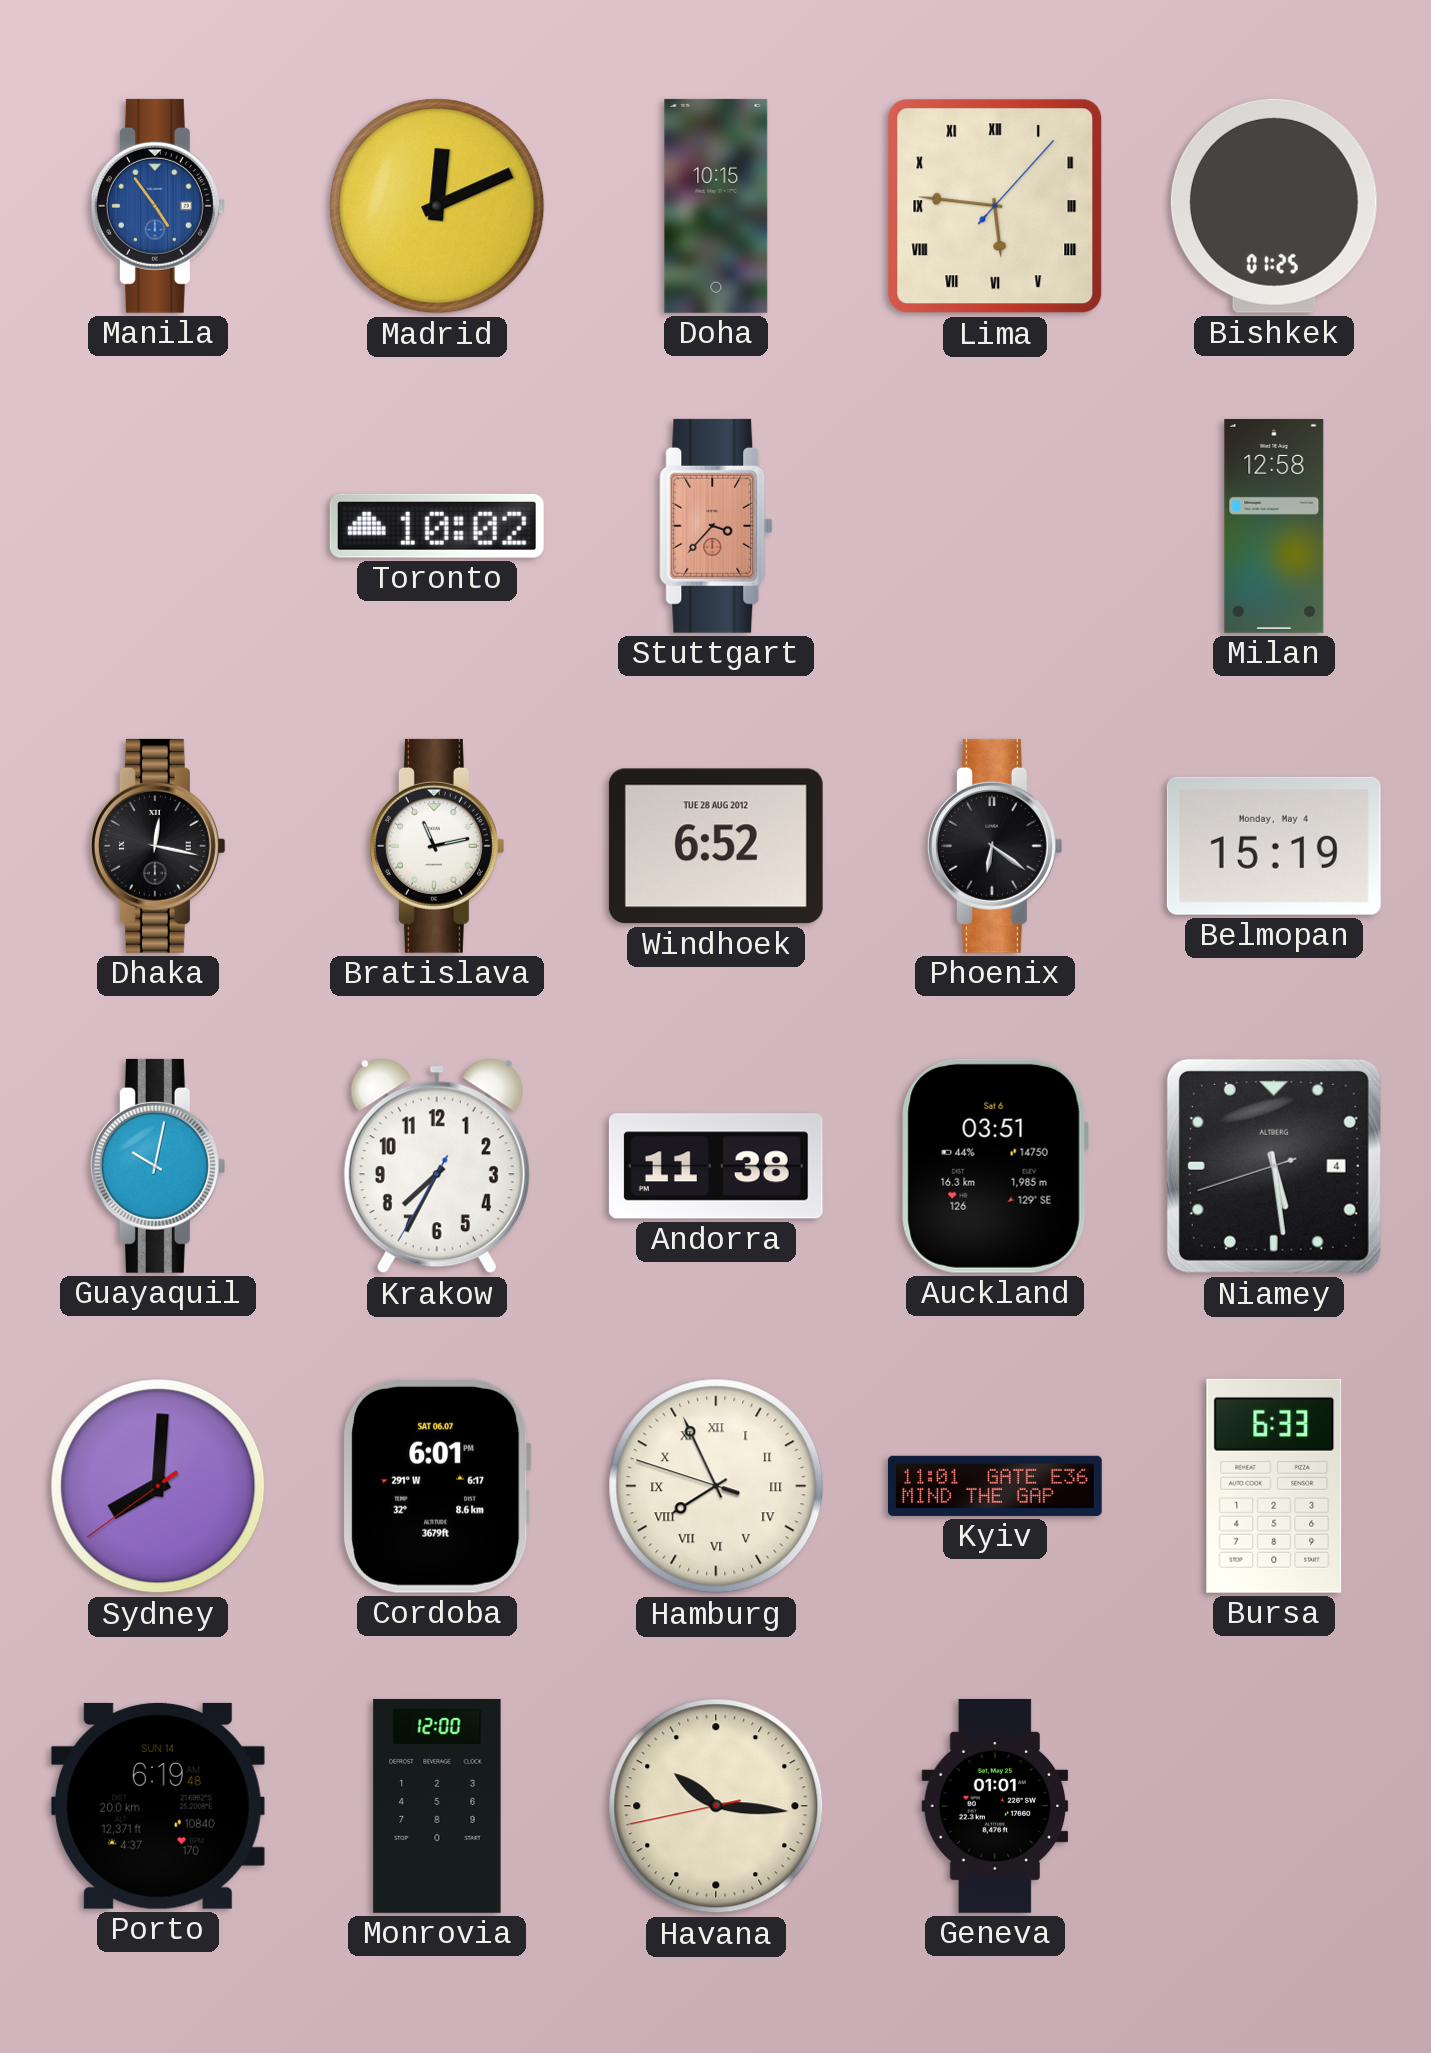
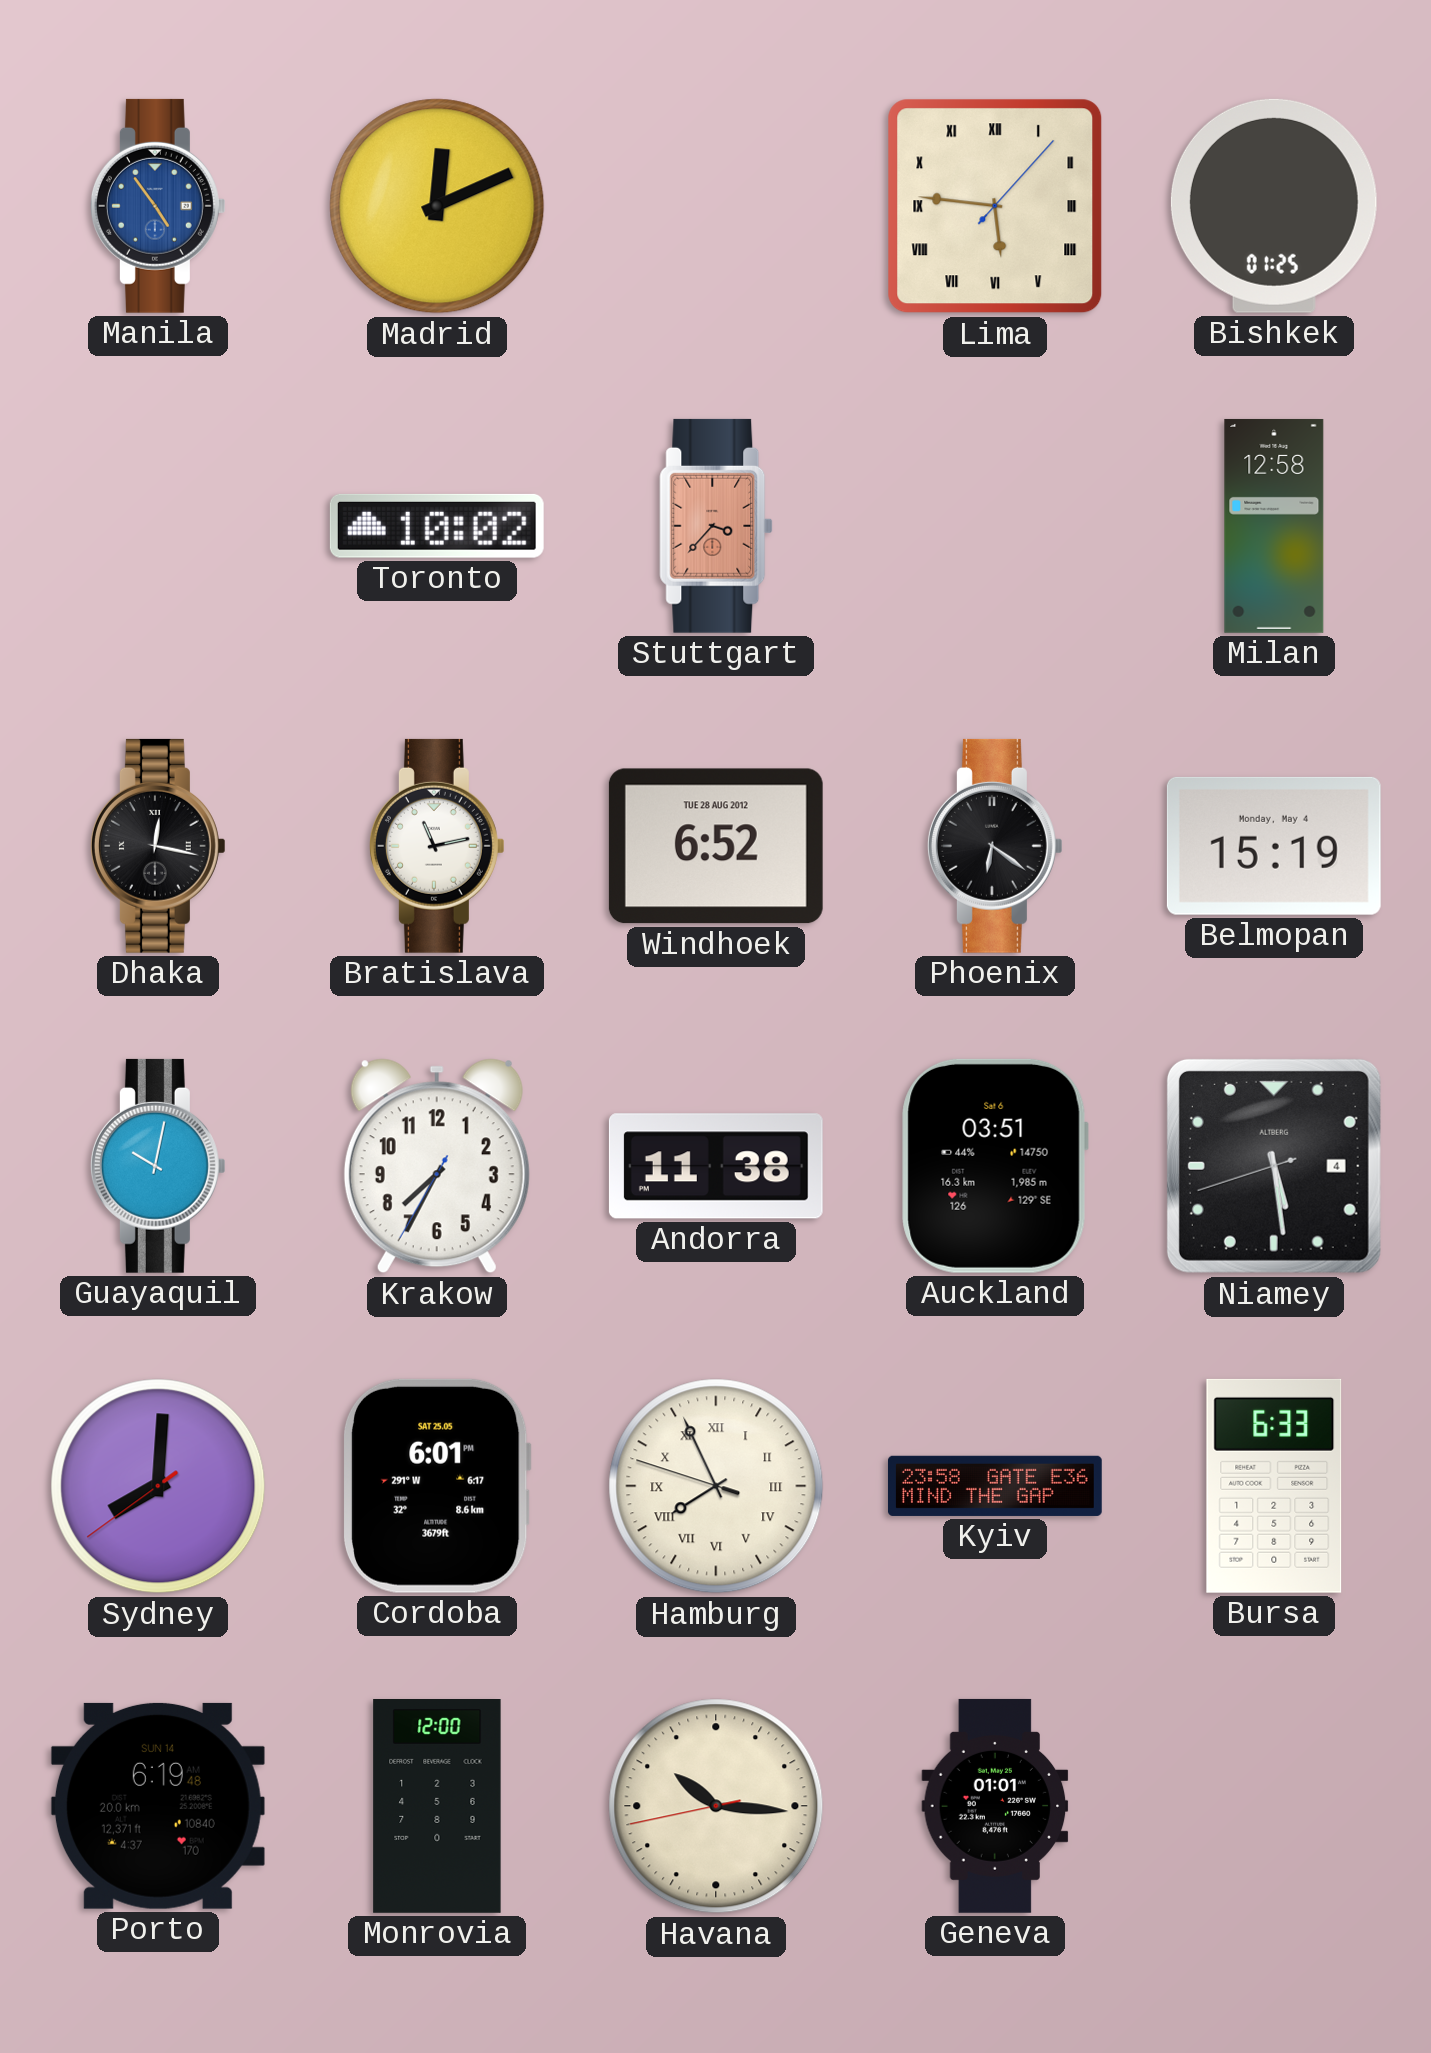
Doha: 10:15 -> none (716, 206)
Cordoba date: SAT 06.07 -> SAT 25.05 (437, 1486)
Kyiv: 11:01 -> 23:58 (995, 1486)
